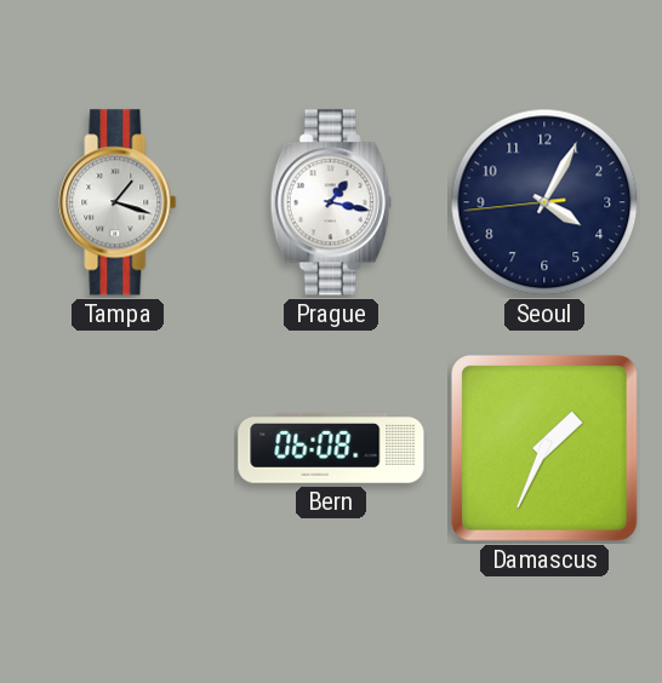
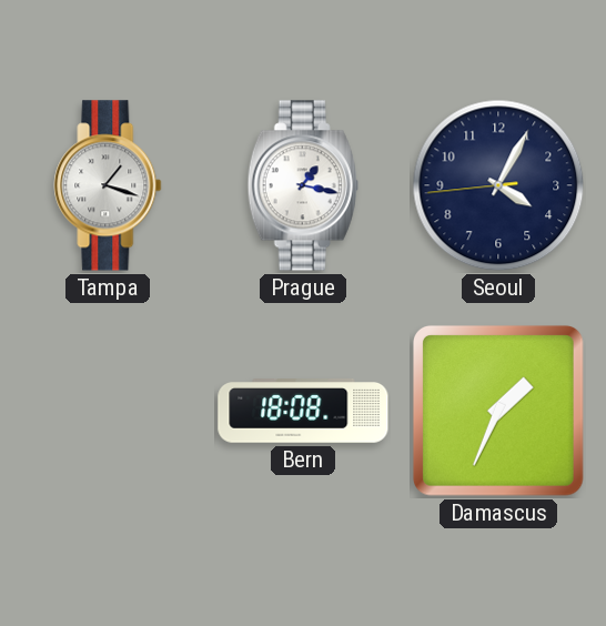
Bern: 06:08 -> 18:08 (303, 411)
